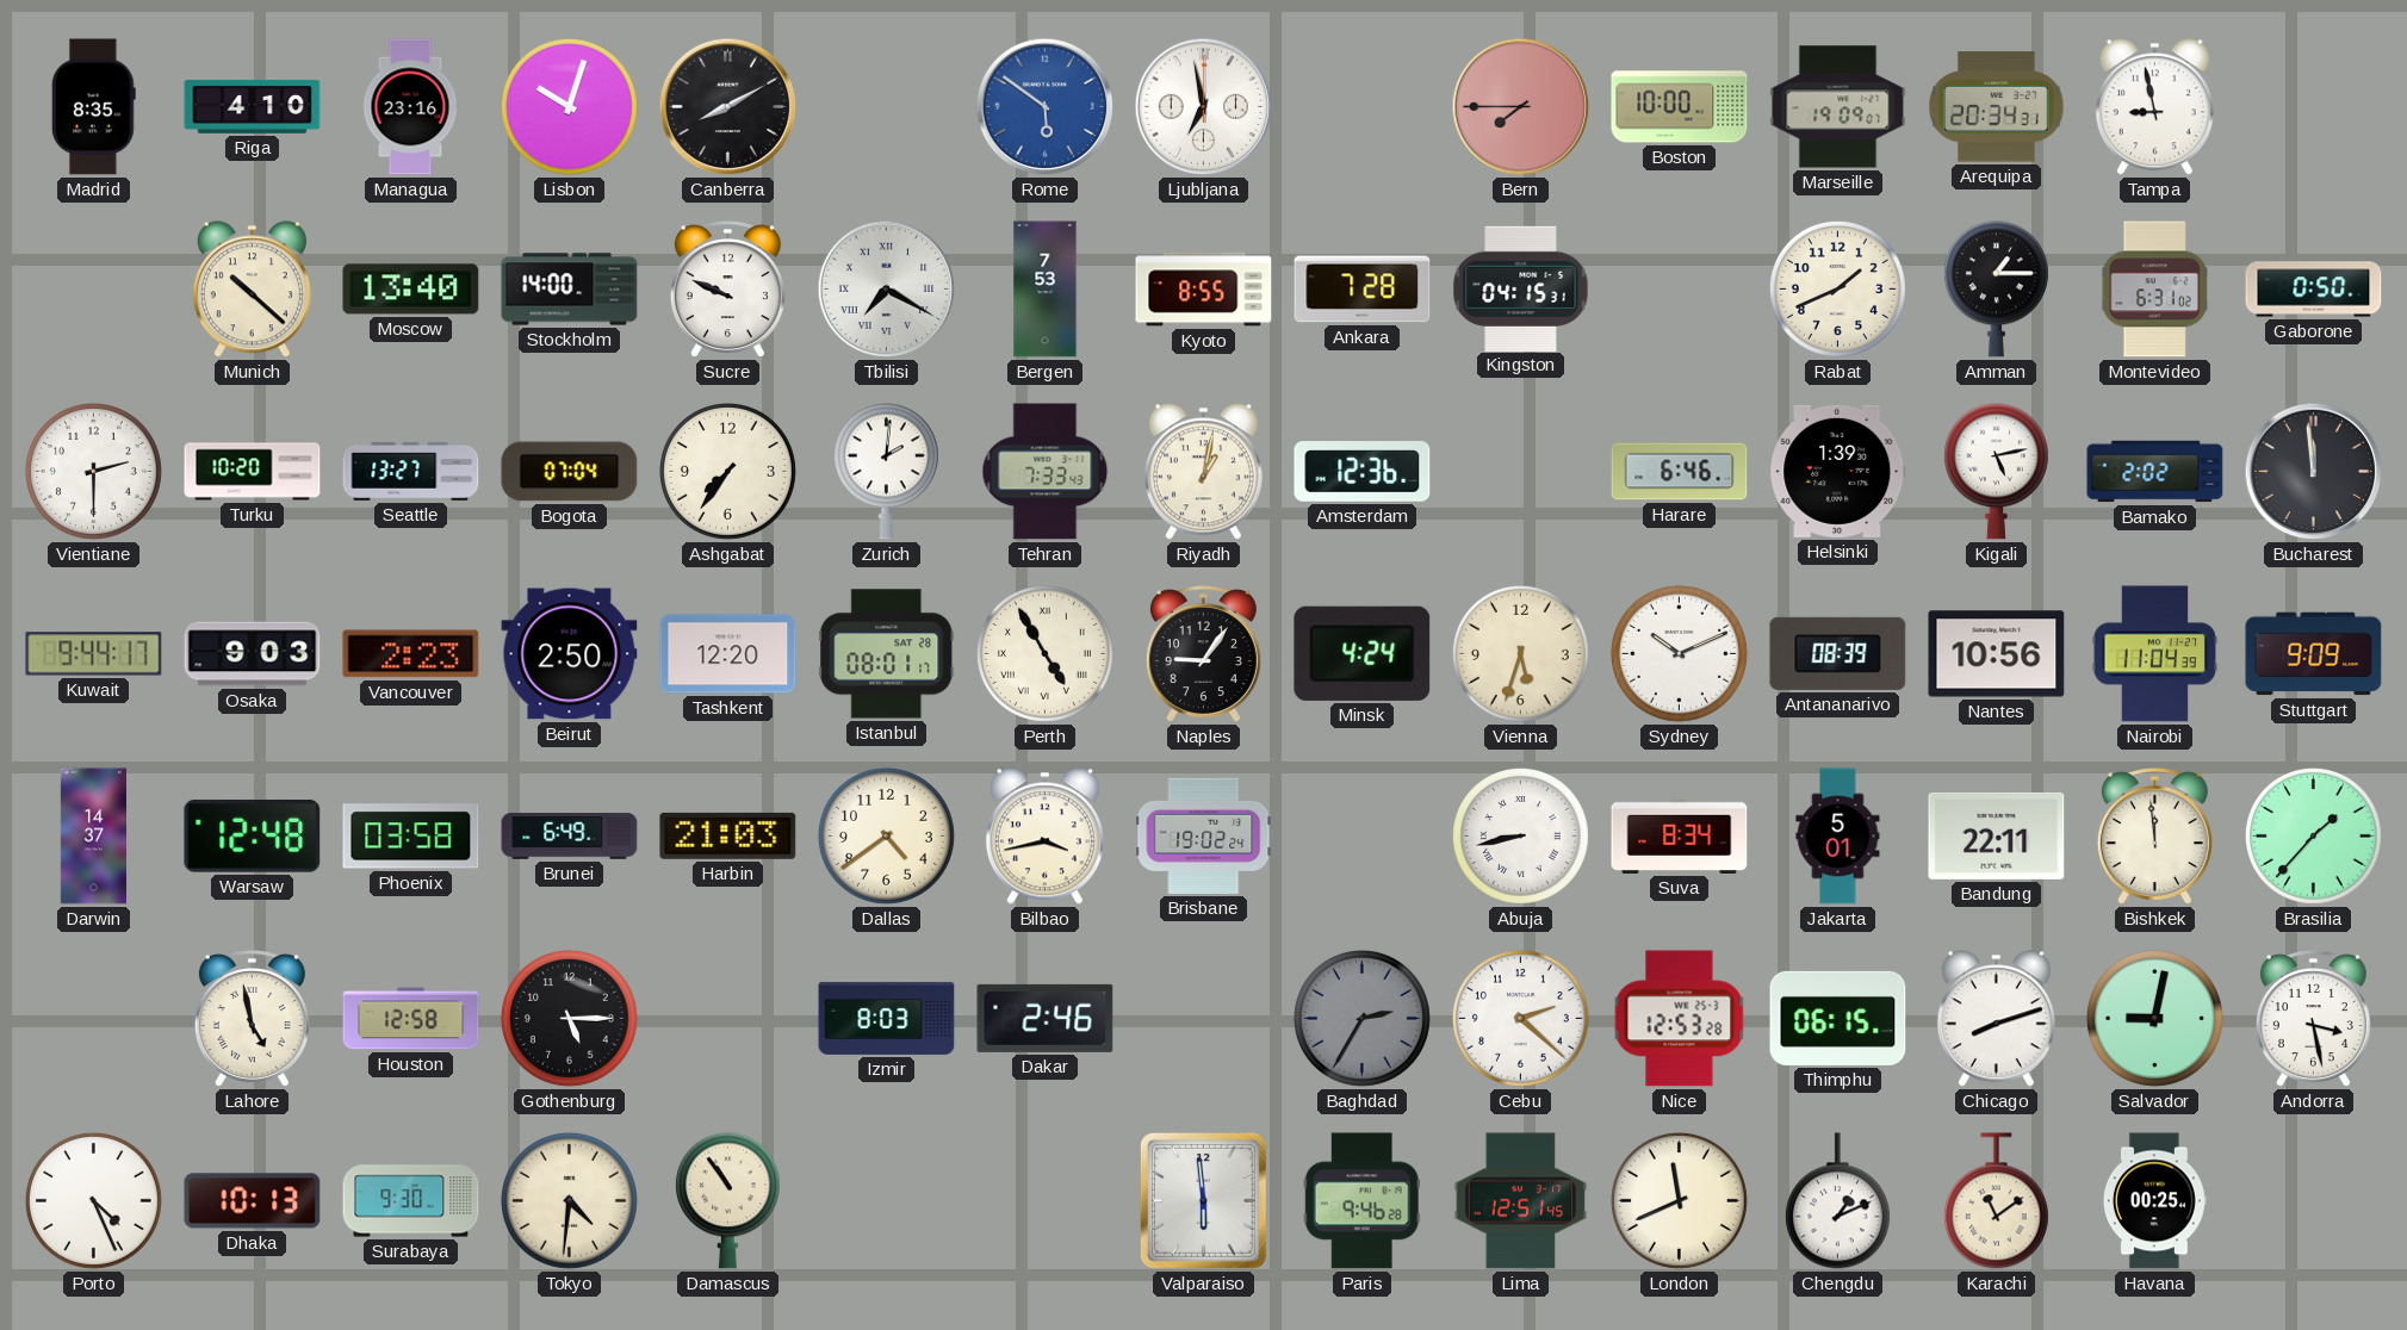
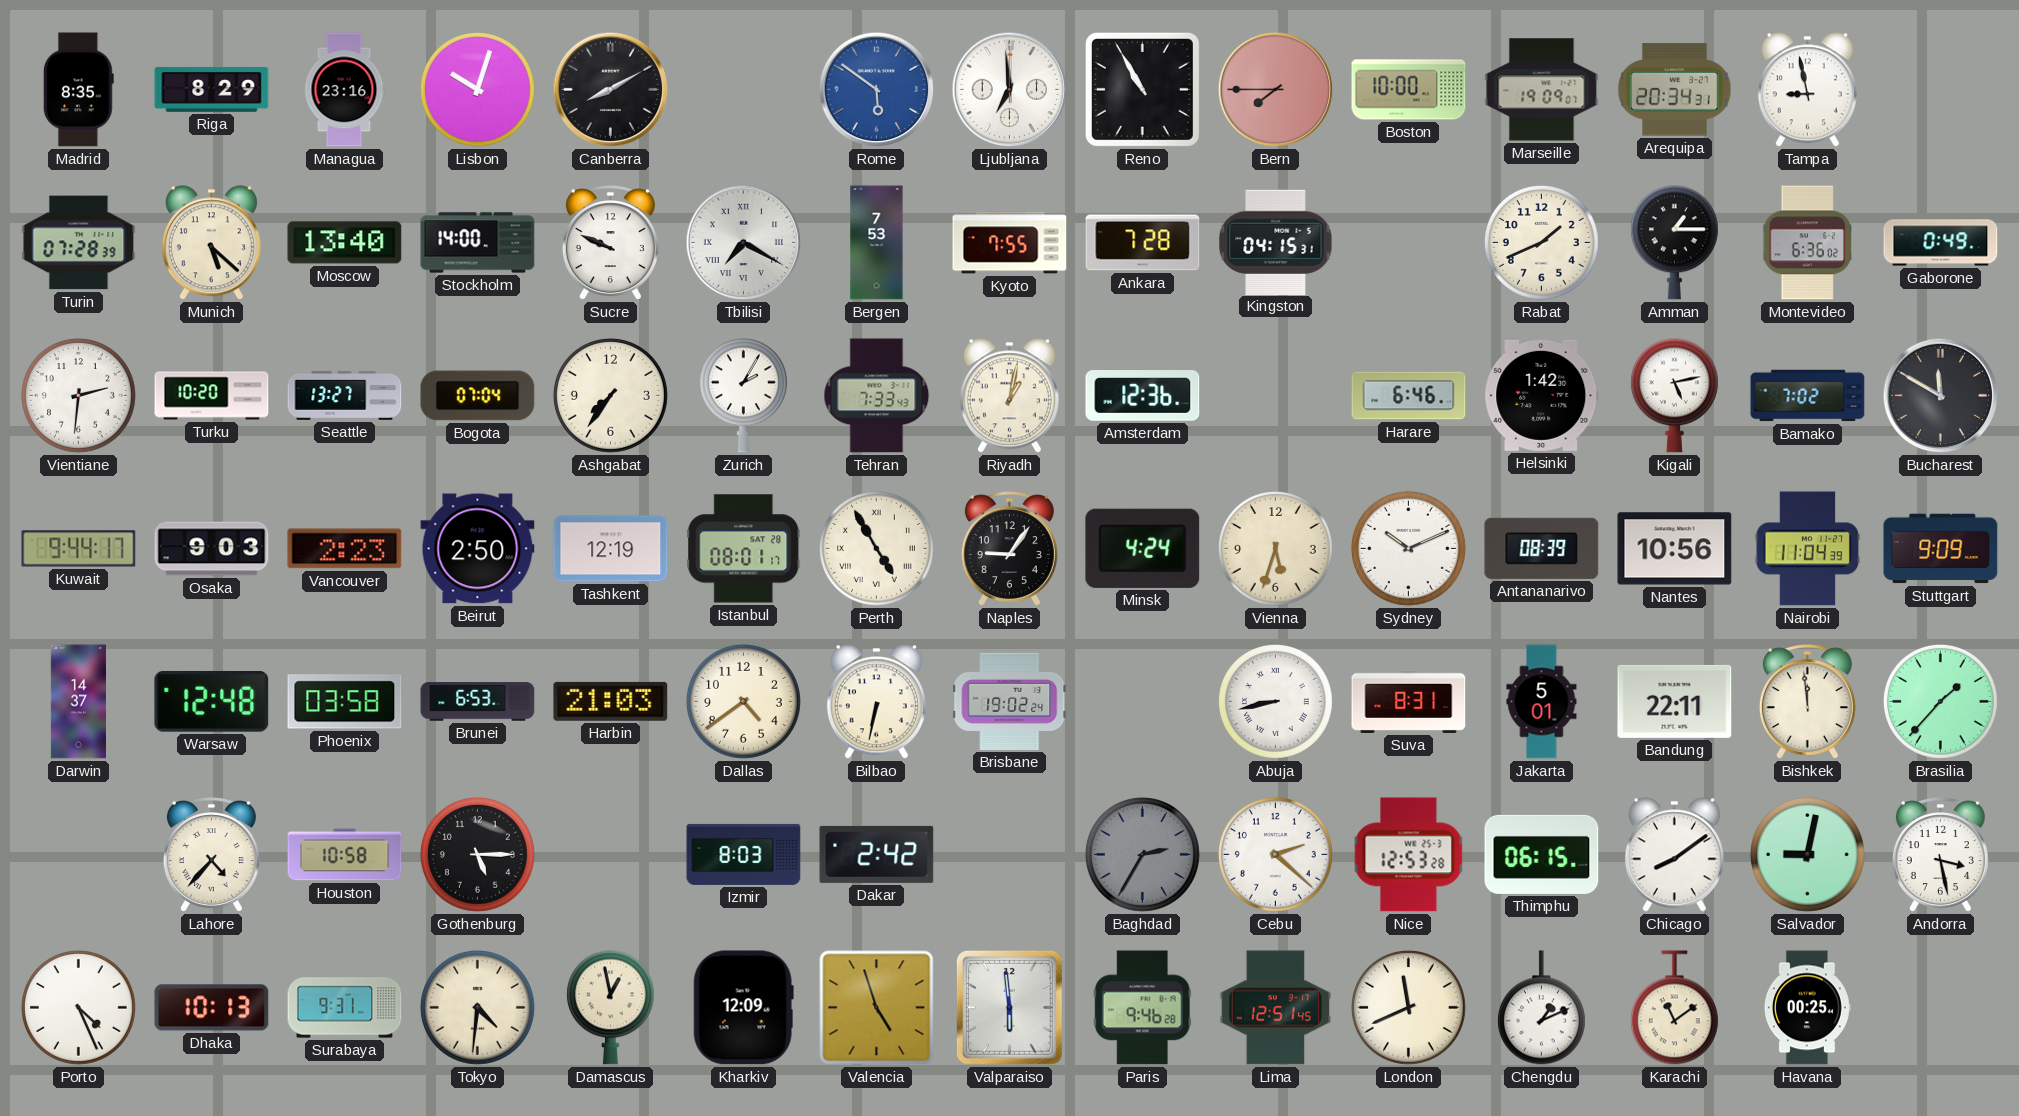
Riga: 4:10 -> 8:29 (212, 89)
Ljubljana: 6:58 -> 6:59 (1010, 90)
Reno: none -> 10:55 (1142, 89)
Turin: none -> 07:28 (79, 243)
Munich: 10:22 -> 5:22 (211, 243)
Kyoto: 8:55 -> 7:55 (1010, 243)
Montevideo: 6:31 -> 6:36 (1808, 243)
Gaborone: 0:50 -> 0:49 (1941, 243)
Vientiane: 2:30 -> 2:31 (78, 395)
Zurich: 2:01 -> 2:05 (743, 396)
Helsinki: 1:39 -> 1:42 (1542, 395)
Bamako: 2:02 -> 7:02 (1808, 396)
Bucharest: 11:59 -> 11:50 (1941, 396)
Tashkent: 12:20 -> 12:19 (611, 549)
Brunei: 6:49 -> 6:53 (478, 702)
Bilbao: 3:43 -> 6:32 (876, 702)
Suva: 8:34 -> 8:31 (1409, 701)
Lahore: 4:58 -> 4:37 (211, 855)
Houston: 12:58 -> 10:58 (345, 855)
Dakar: 2:46 -> 2:42 (877, 854)
Chicago: 8:12 -> 8:09 (1674, 855)
Surabaya: 9:30 -> 9:31 (345, 1008)
Damascus: 10:54 -> 12:58 (610, 1008)
Kharkiv: none -> 12:09 (743, 1008)
Valencia: none -> 4:57 (877, 1008)
